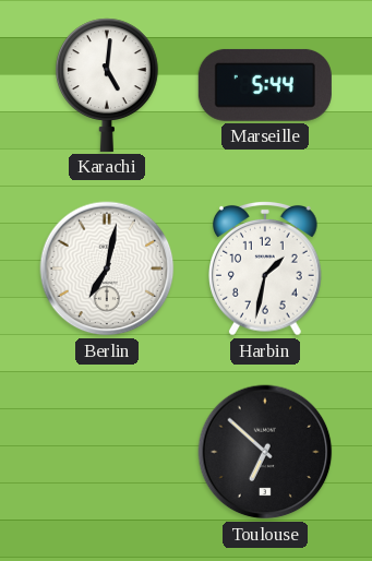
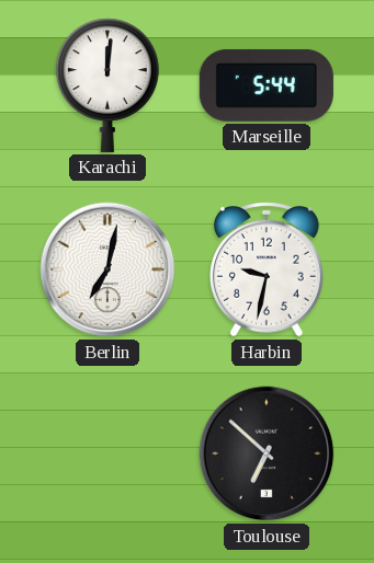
Karachi: 5:01 -> 12:01 (107, 85)
Harbin: 1:32 -> 9:32 (268, 271)
